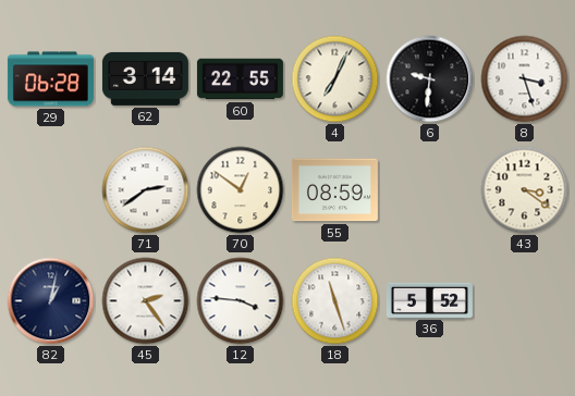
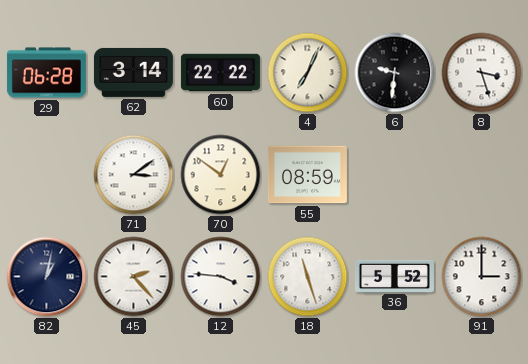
60: 22:55 -> 22:22 (220, 73)
71: 2:39 -> 3:09 (134, 175)
43: 3:21 -> none (525, 190)
45: 2:24 -> 2:23 (134, 277)
91: none -> 3:00 (482, 277)
